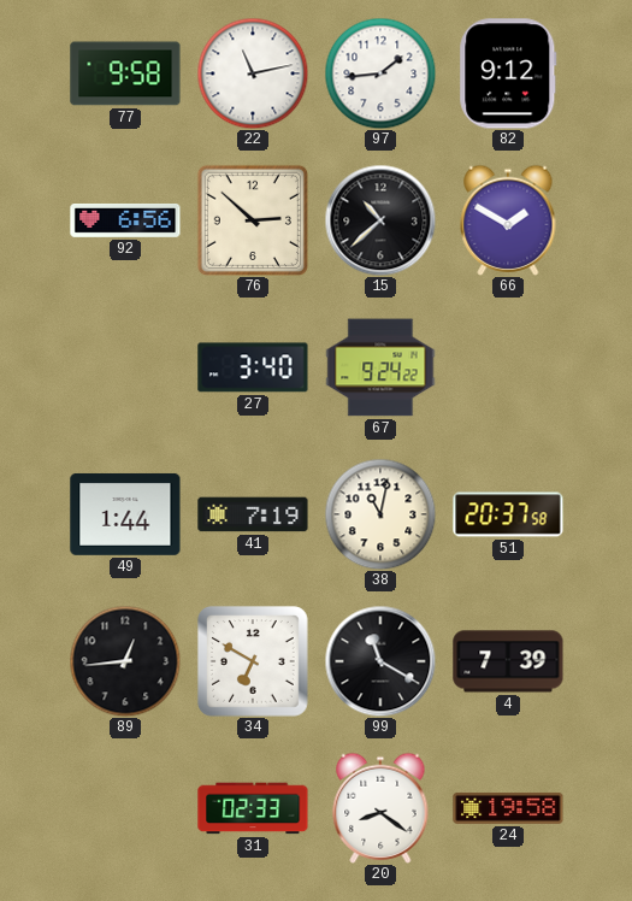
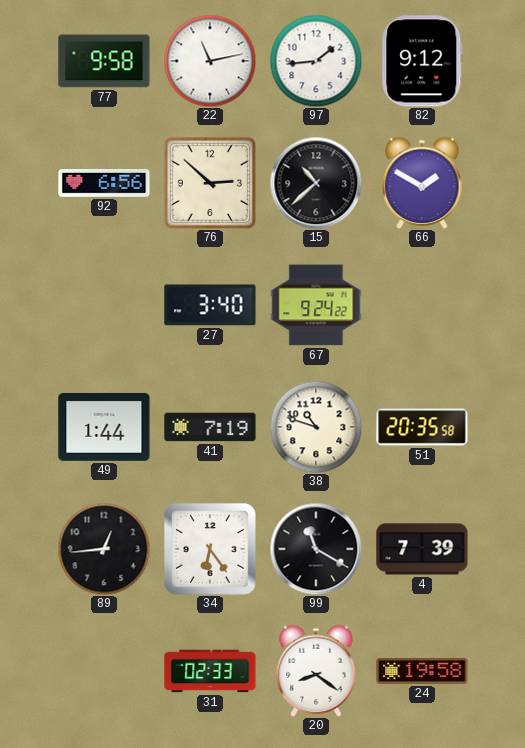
38: 11:02 -> 10:48 (316, 427)
51: 20:37 -> 20:35 (422, 427)
34: 6:50 -> 6:24 (210, 549)
